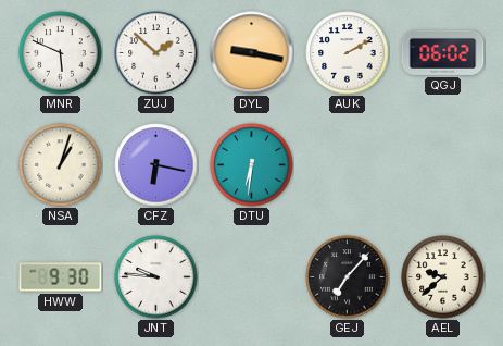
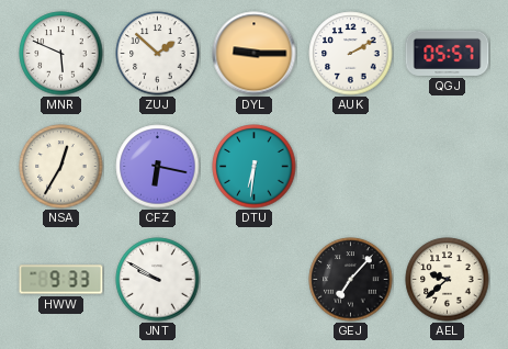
DYL: 9:17 -> 9:15 (255, 54)
QGJ: 06:02 -> 05:57 (448, 53)
NSA: 1:03 -> 12:35 (61, 167)
HWW: 9:30 -> 9:33 (61, 280)
JNT: 9:46 -> 9:50 (158, 280)
